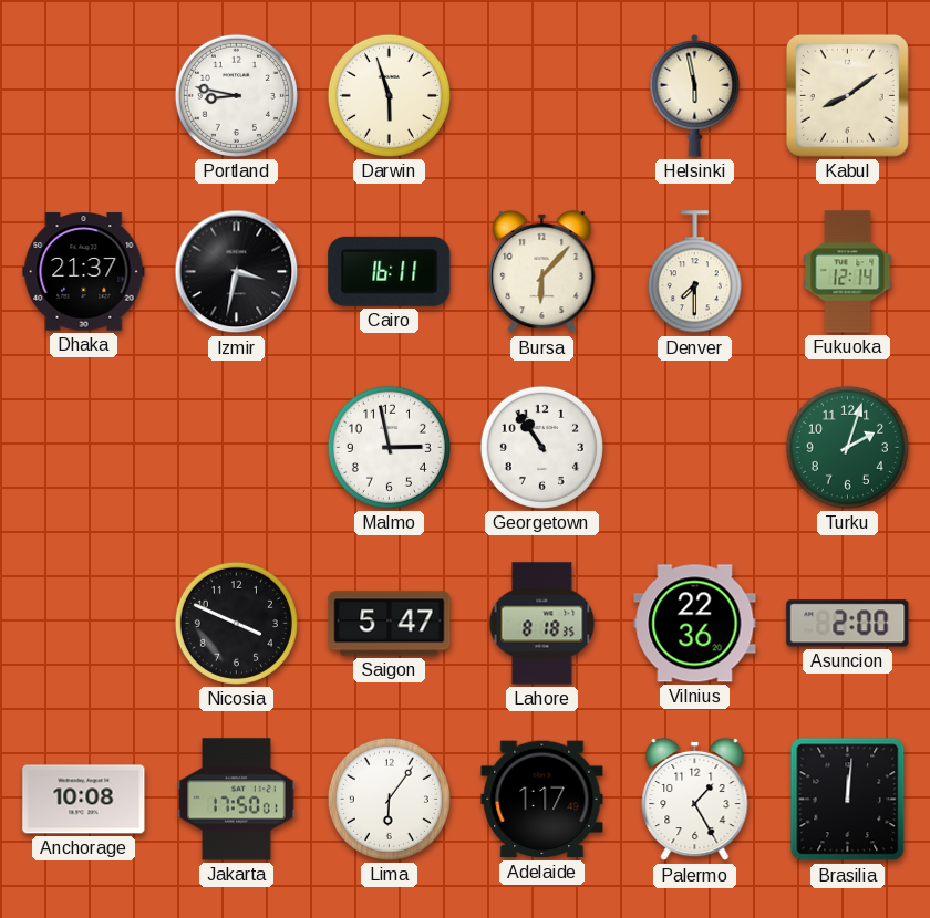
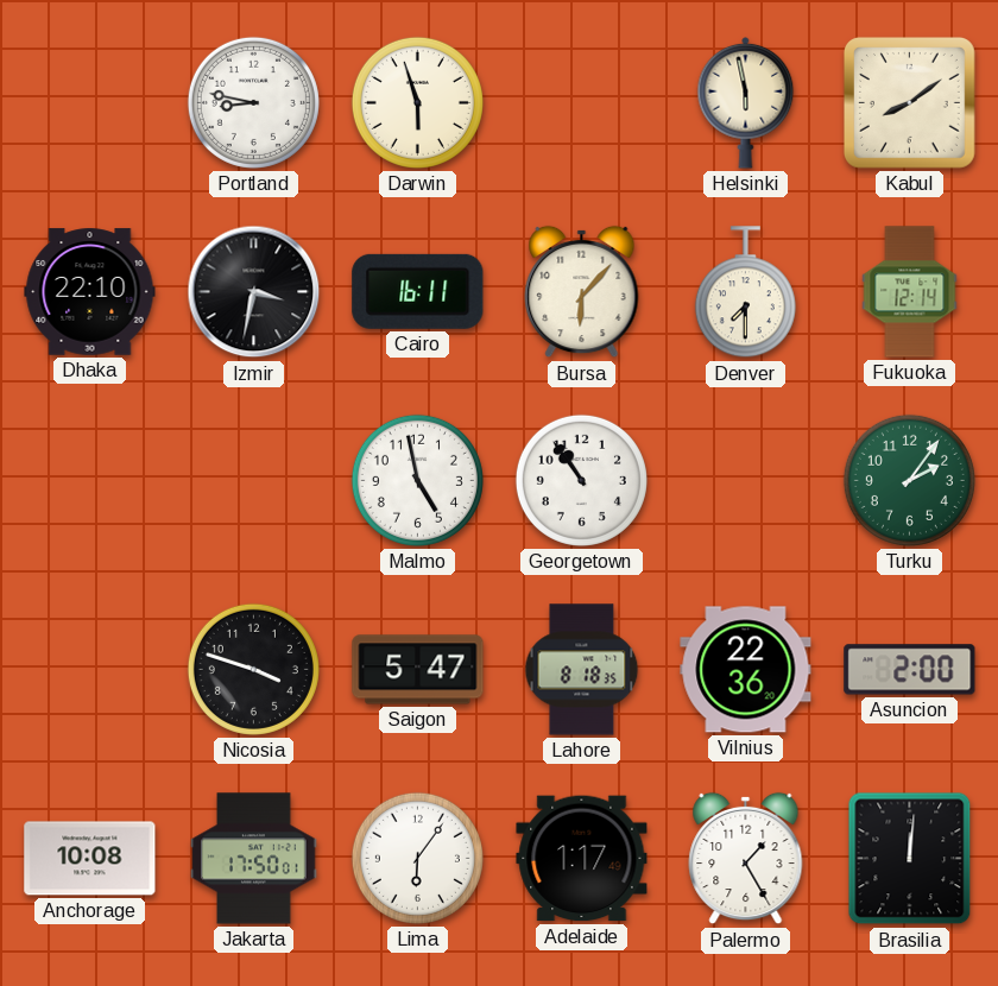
Dhaka: 21:37 -> 22:10 (90, 292)
Malmo: 2:58 -> 4:58 (417, 480)
Turku: 2:03 -> 2:06 (909, 480)
Nicosia: 3:49 -> 3:48 (253, 669)
